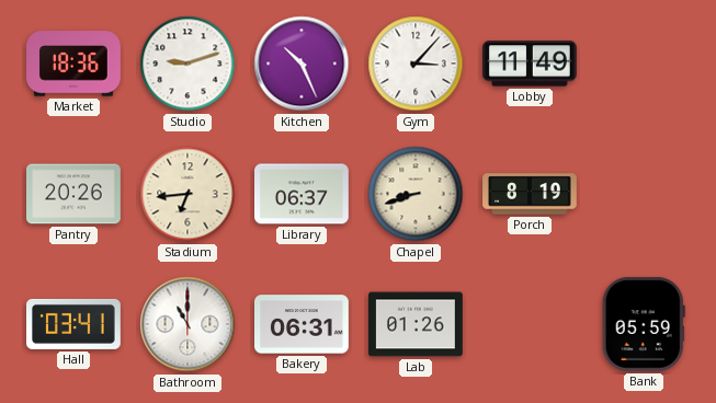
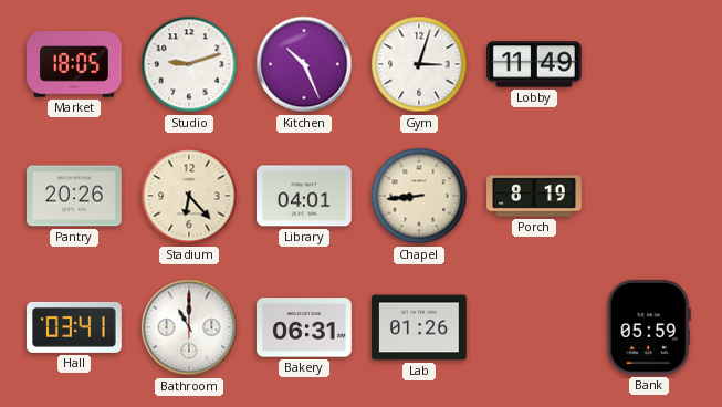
Market: 18:36 -> 18:05 (75, 64)
Gym: 3:07 -> 3:03 (419, 64)
Stadium: 6:44 -> 6:23 (189, 196)
Library: 06:37 -> 04:01 (305, 196)
Chapel: 8:42 -> 8:44 (419, 196)
